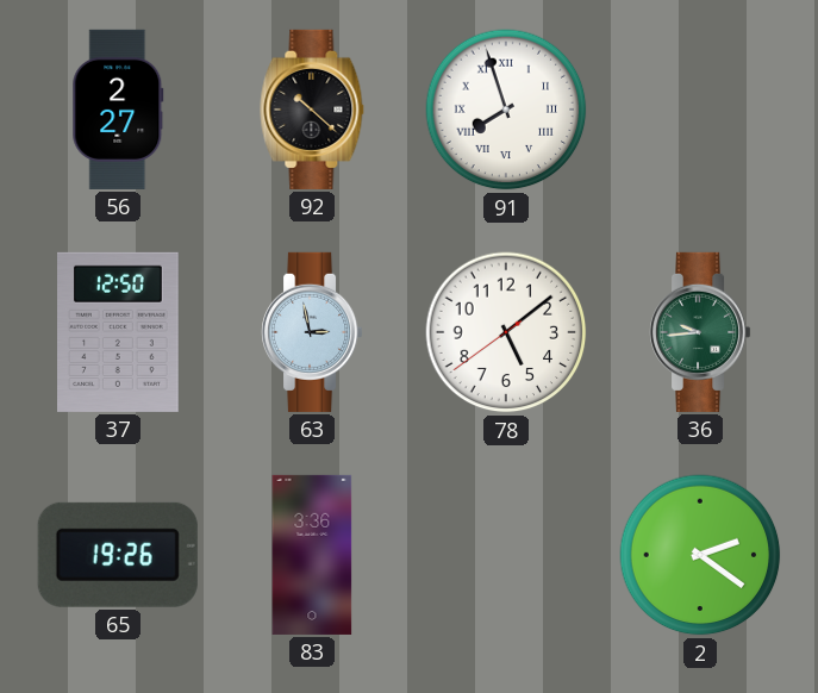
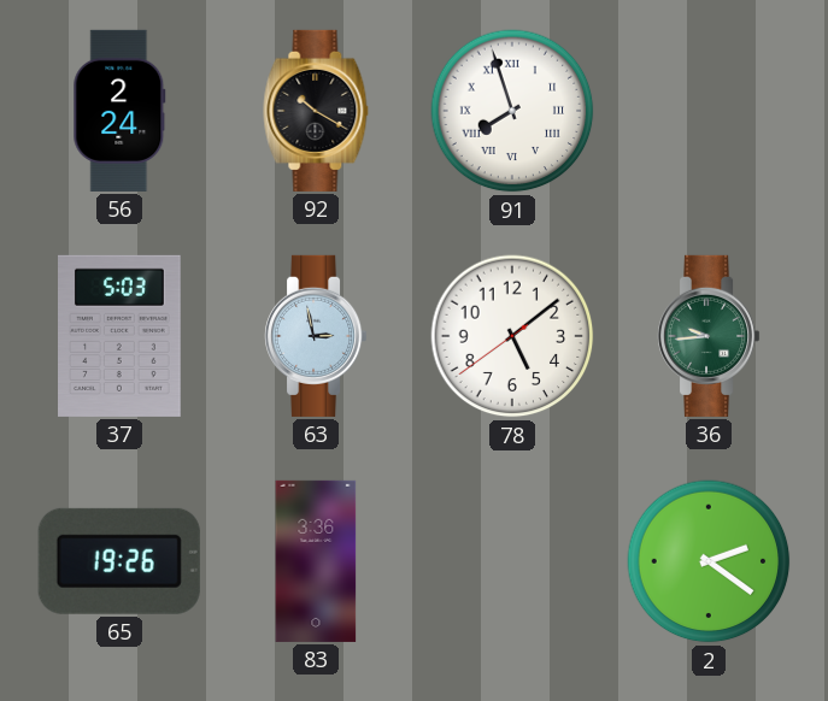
56: 2:27 -> 2:24 (119, 111)
92: 10:22 -> 10:20 (316, 111)
37: 12:50 -> 5:03 (121, 336)
